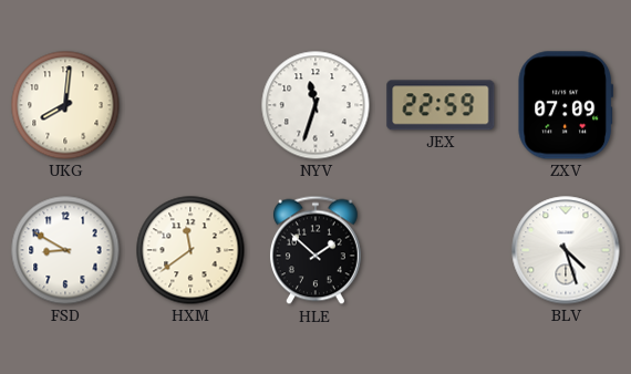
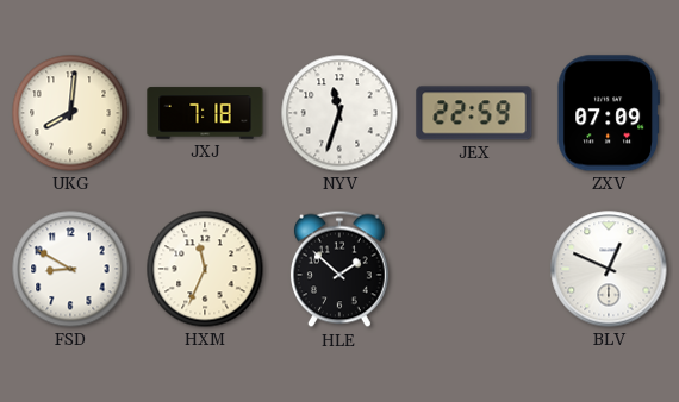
JXJ: none -> 7:18 (205, 113)
HXM: 11:39 -> 11:34 (205, 269)
BLV: 4:27 -> 12:49 (609, 269)
